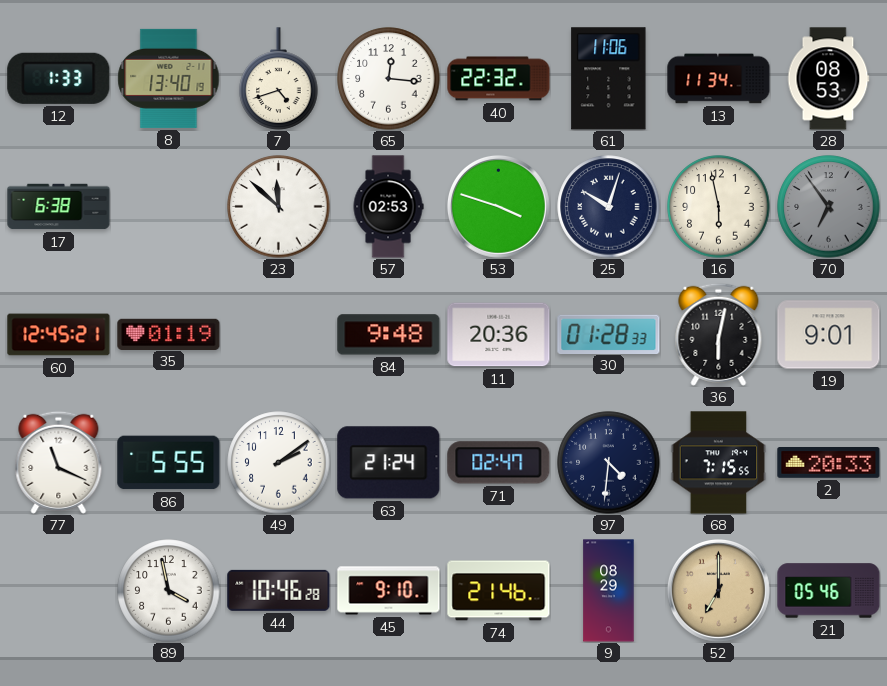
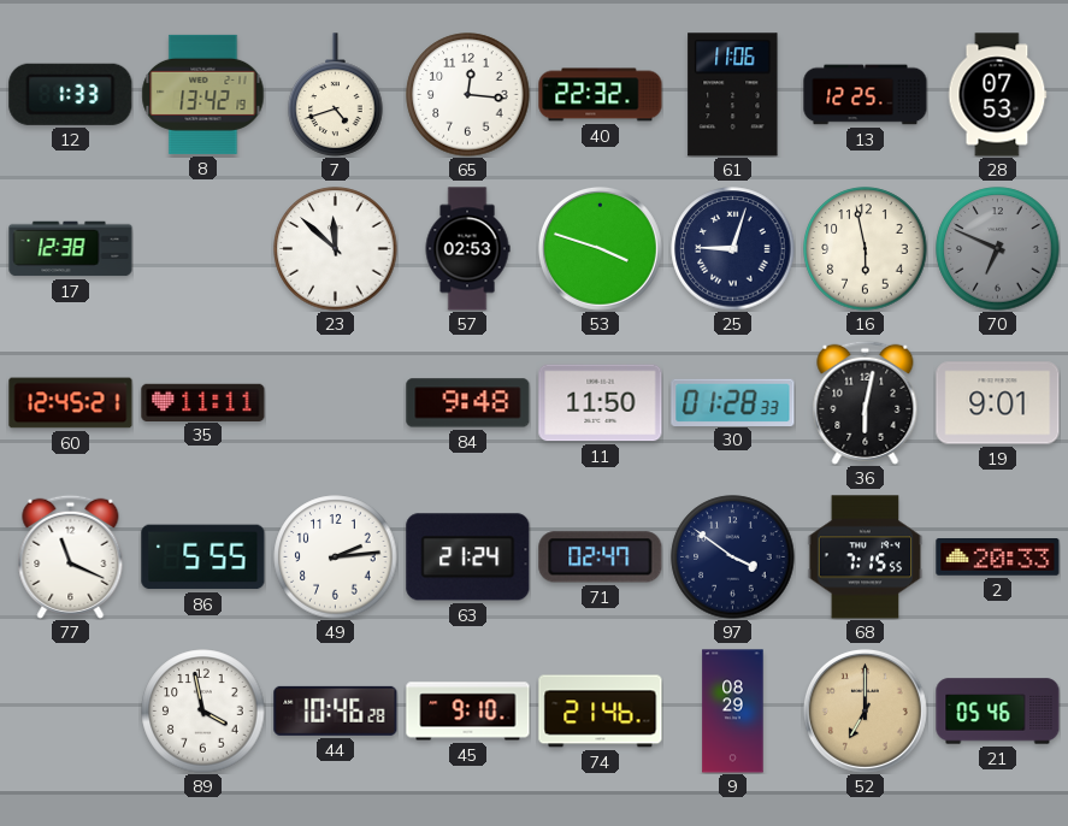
8: 13:40 -> 13:42 (203, 94)
13: 11:34 -> 12:25 (866, 95)
28: 08:53 -> 07:53 (997, 95)
17: 6:38 -> 12:38 (71, 249)
25: 10:03 -> 9:03 (733, 249)
70: 6:54 -> 6:49 (998, 249)
35: 01:19 -> 11:11 (203, 402)
11: 20:36 -> 11:50 (601, 403)
49: 2:09 -> 2:14 (336, 557)
97: 4:31 -> 3:51 (733, 557)
